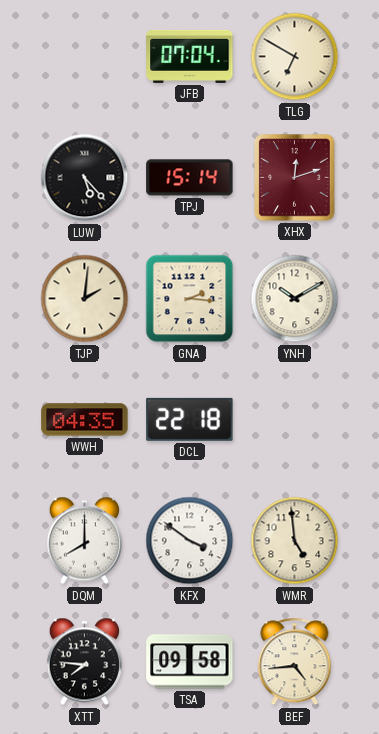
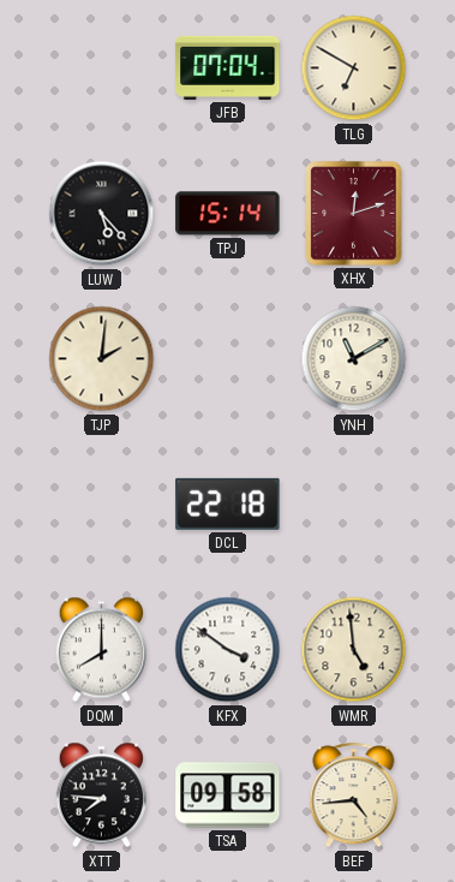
GNA: 2:16 -> none (190, 299)
YNH: 10:10 -> 11:10 (354, 359)
WWH: 04:35 -> none (85, 420)
